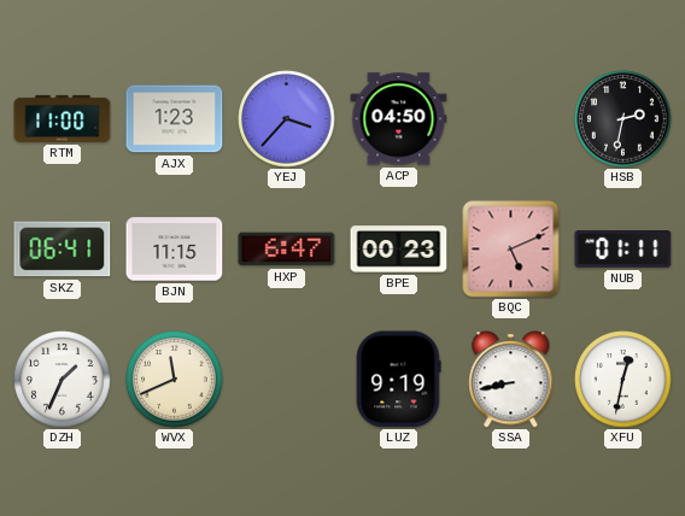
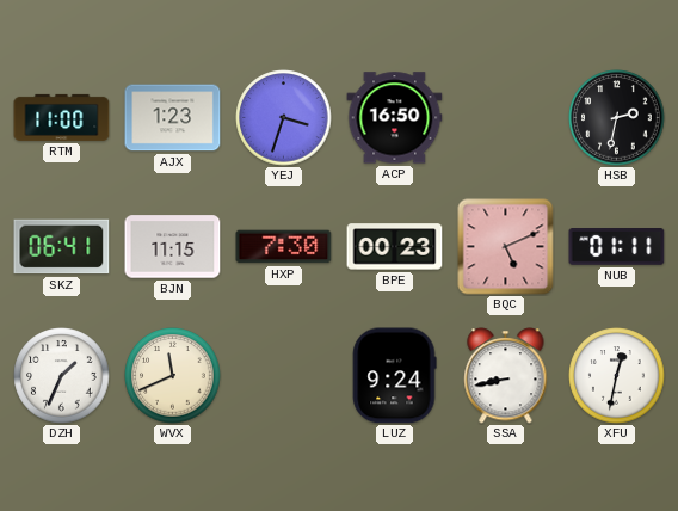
YEJ: 3:37 -> 3:33 (284, 118)
ACP: 04:50 -> 16:50 (395, 118)
HXP: 6:47 -> 7:30 (284, 247)
LUZ: 9:19 -> 9:24 (395, 376)
